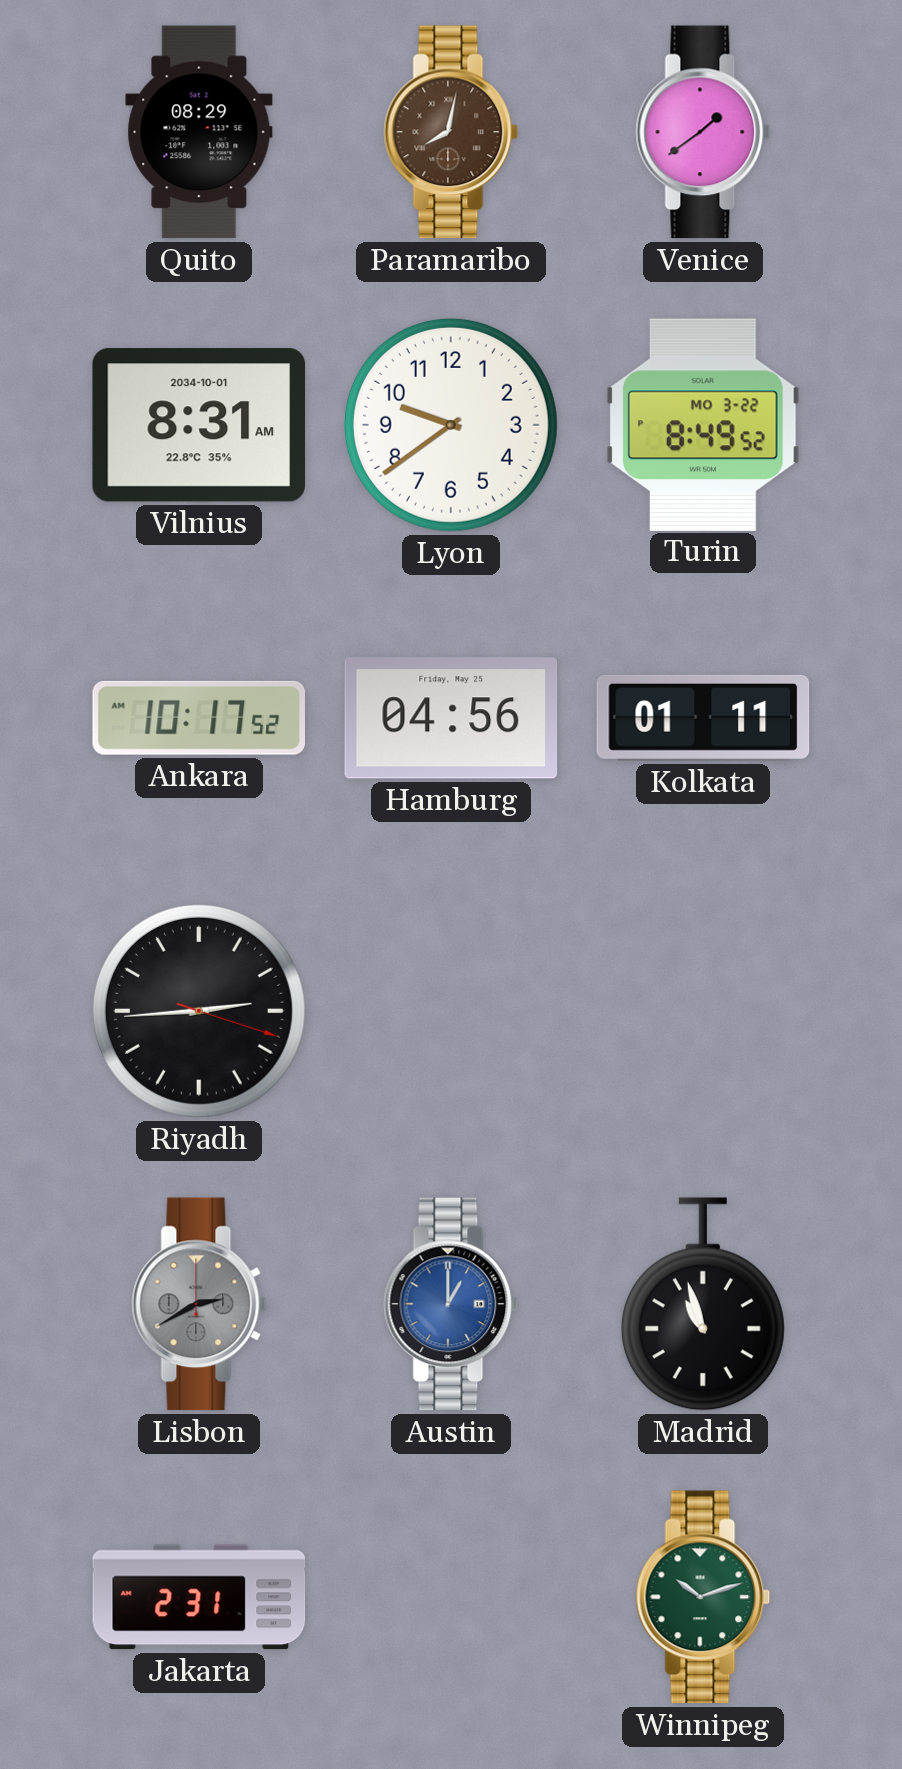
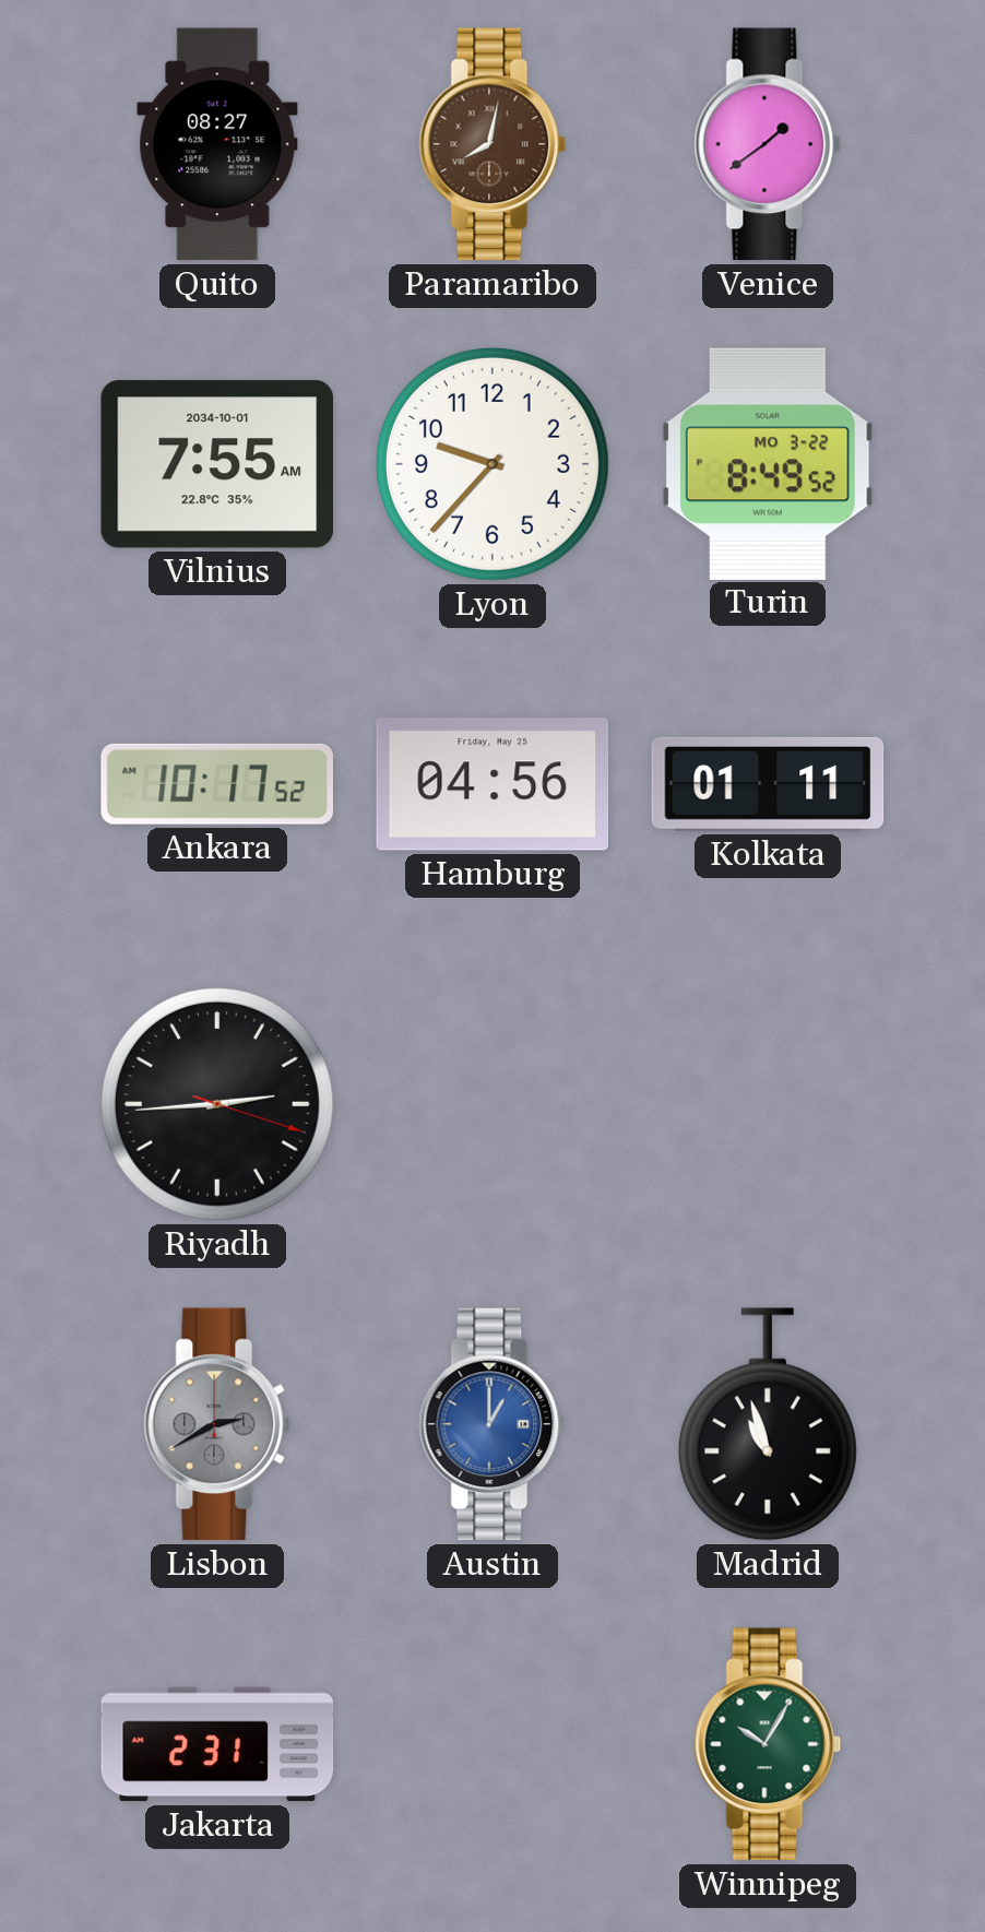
Quito: 08:29 -> 08:27 (217, 144)
Vilnius: 8:31 -> 7:55 (216, 464)
Lyon: 9:39 -> 9:37 (492, 464)
Winnipeg: 10:12 -> 10:05 (768, 1744)
